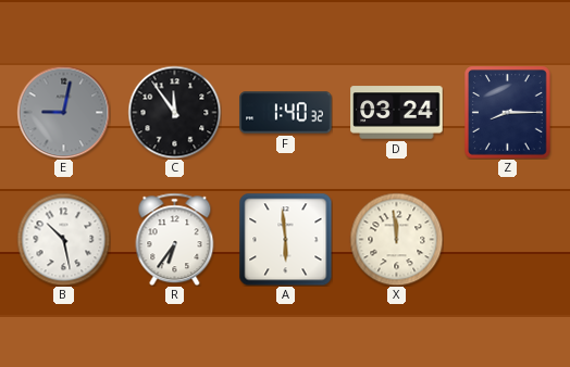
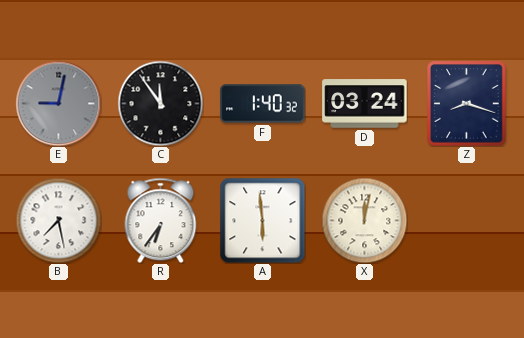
Z: 8:15 -> 8:18 (467, 104)
B: 10:28 -> 7:28 (58, 220)
X: 11:59 -> 12:02 (364, 220)
